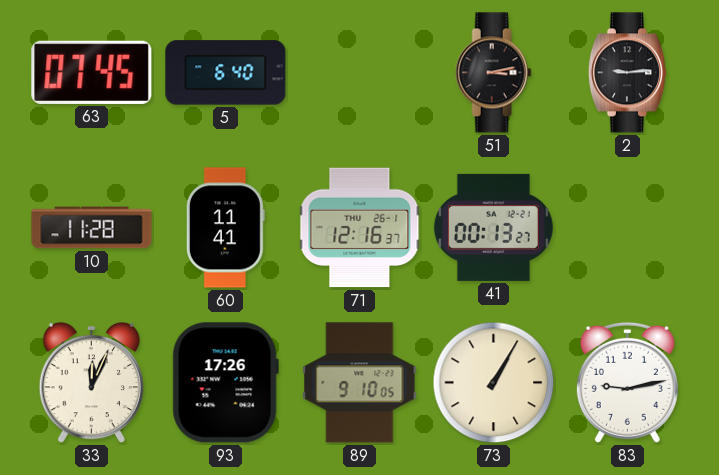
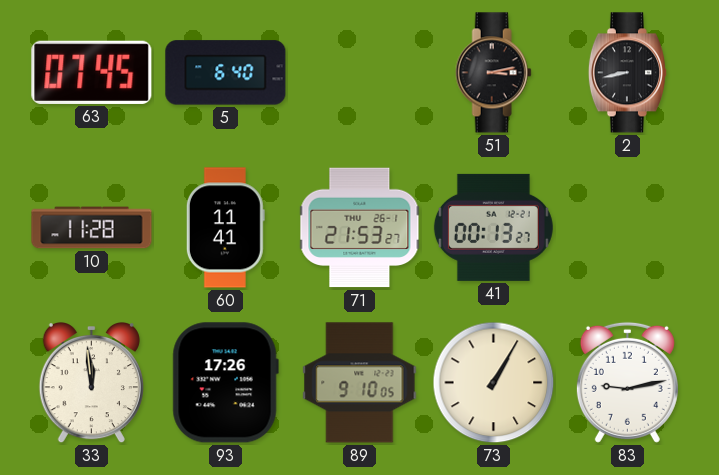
2: 9:14 -> 8:43 (627, 73)
71: 12:16 -> 21:53 (360, 228)
33: 12:04 -> 11:59 (91, 383)
